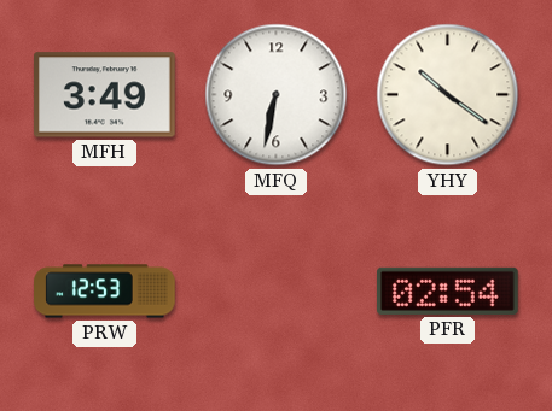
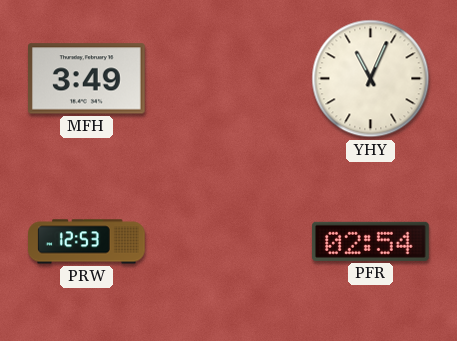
MFQ: 6:32 -> none (277, 95)
YHY: 10:21 -> 11:04 (371, 79)
